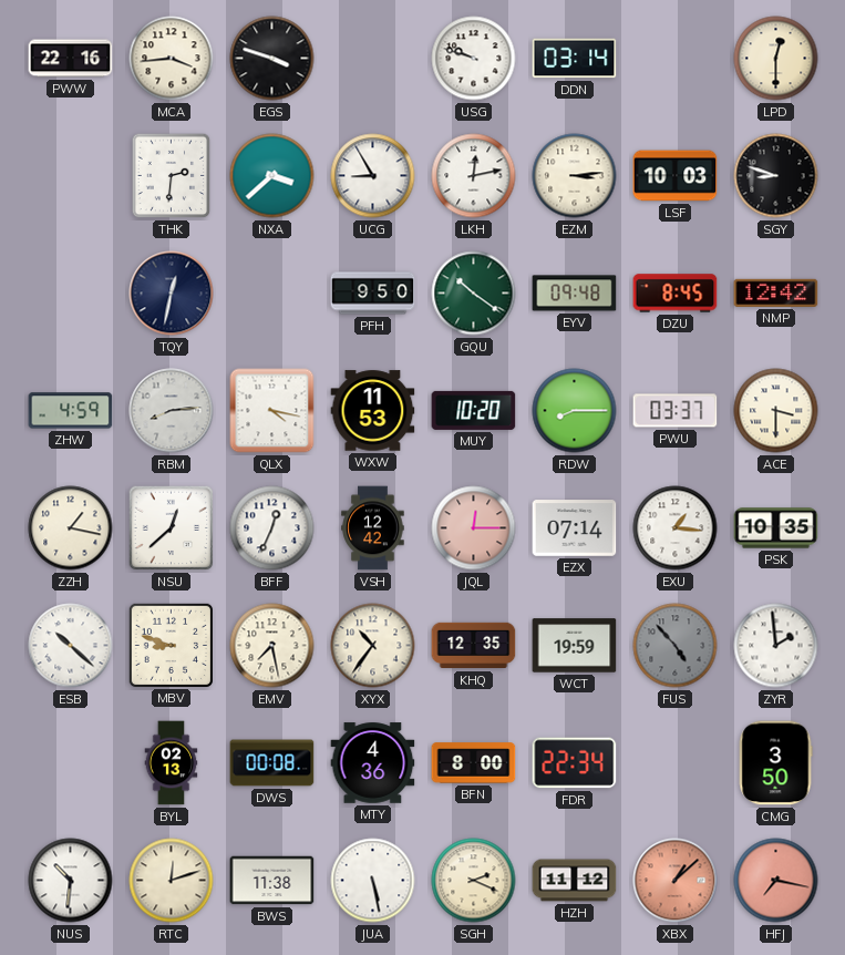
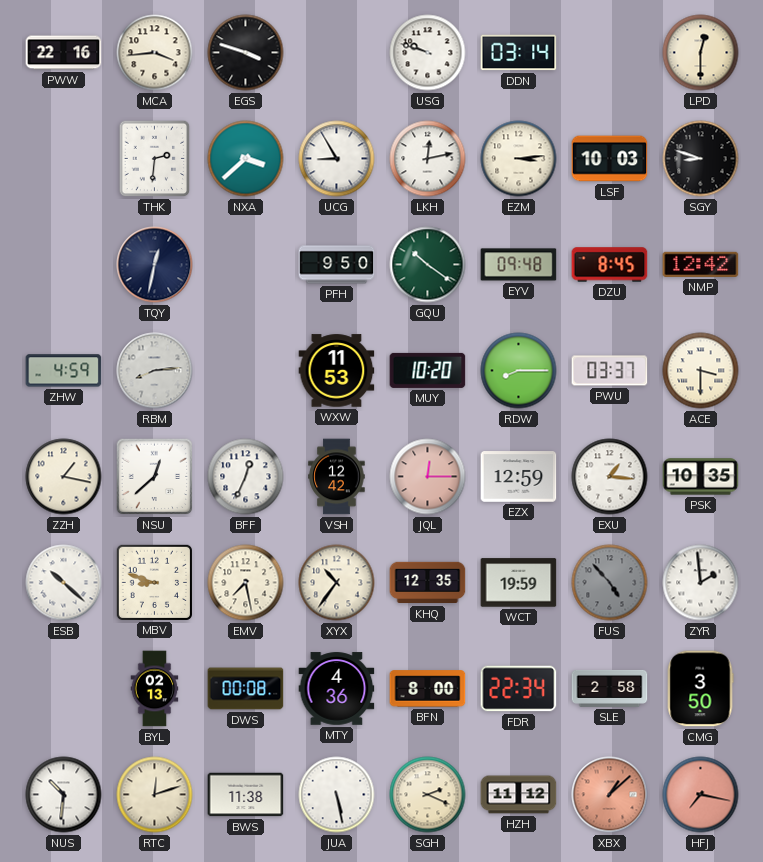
QLX: 4:17 -> none (272, 411)
EZX: 07:14 -> 12:59 (519, 477)
SLE: none -> 2:58 (610, 688)
